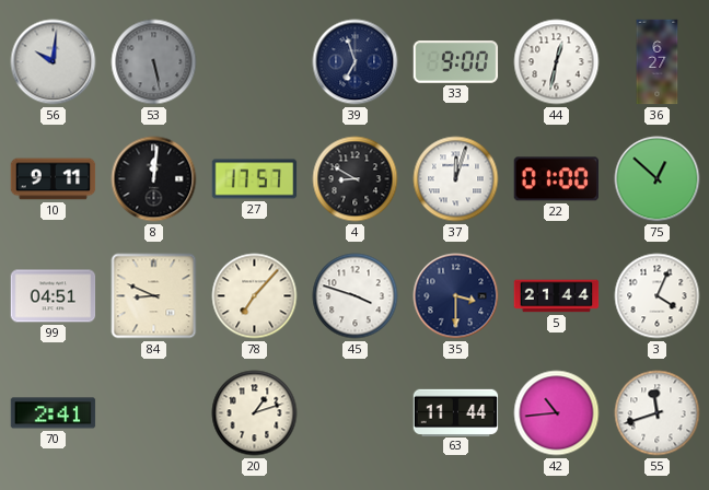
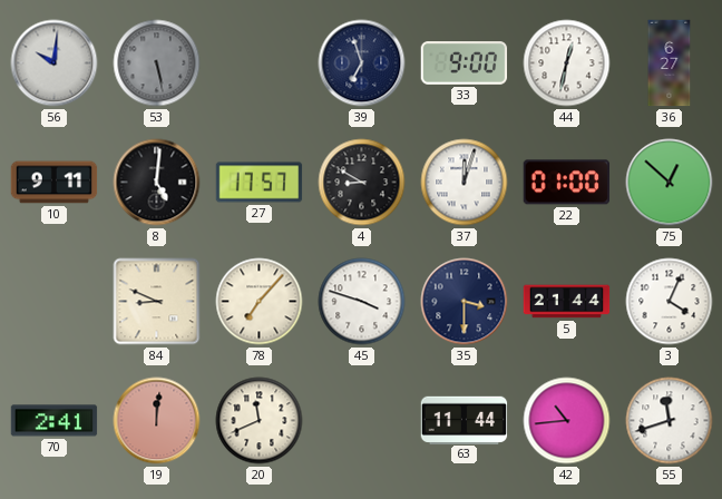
8: 12:01 -> 5:01 (157, 183)
99: 04:51 -> none (54, 296)
19: none -> 12:01 (157, 421)
20: 1:12 -> 11:41 (260, 421)
